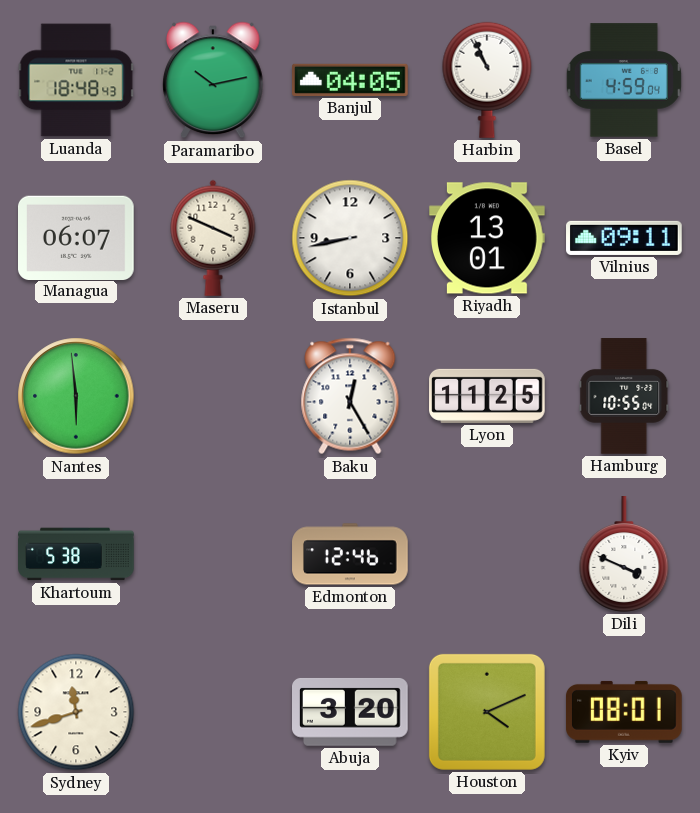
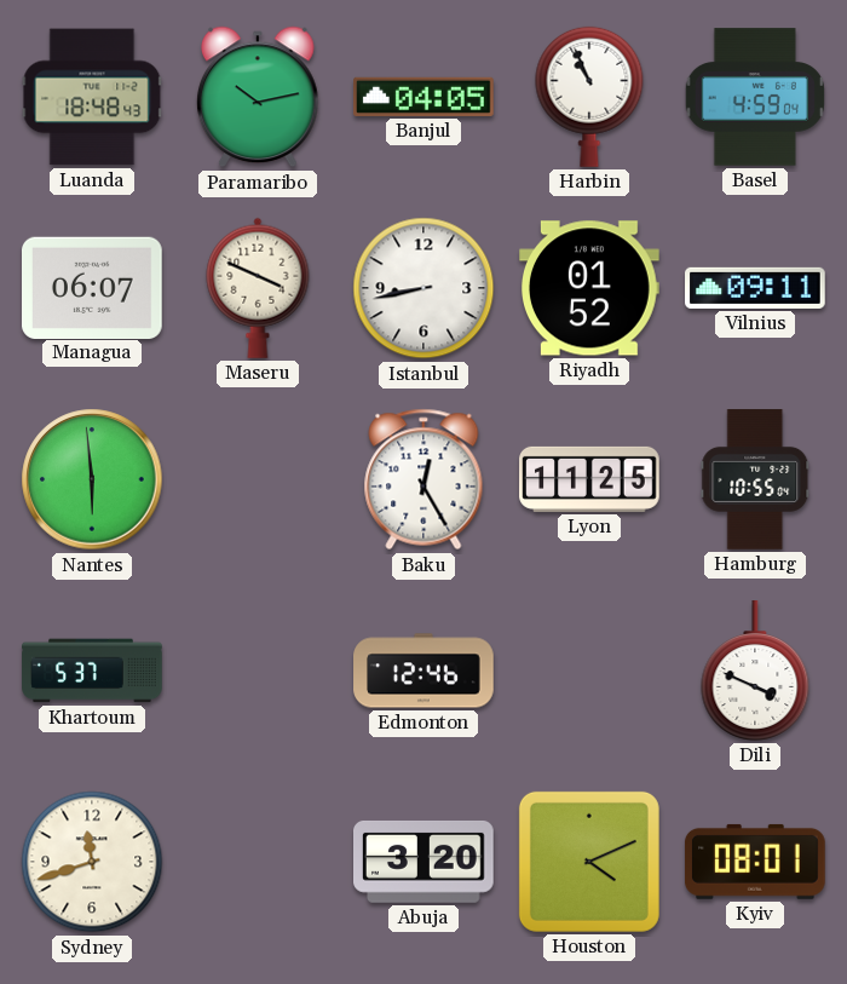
Riyadh: 13:01 -> 01:52 (590, 288)
Khartoum: 5:38 -> 5:37 (92, 671)
